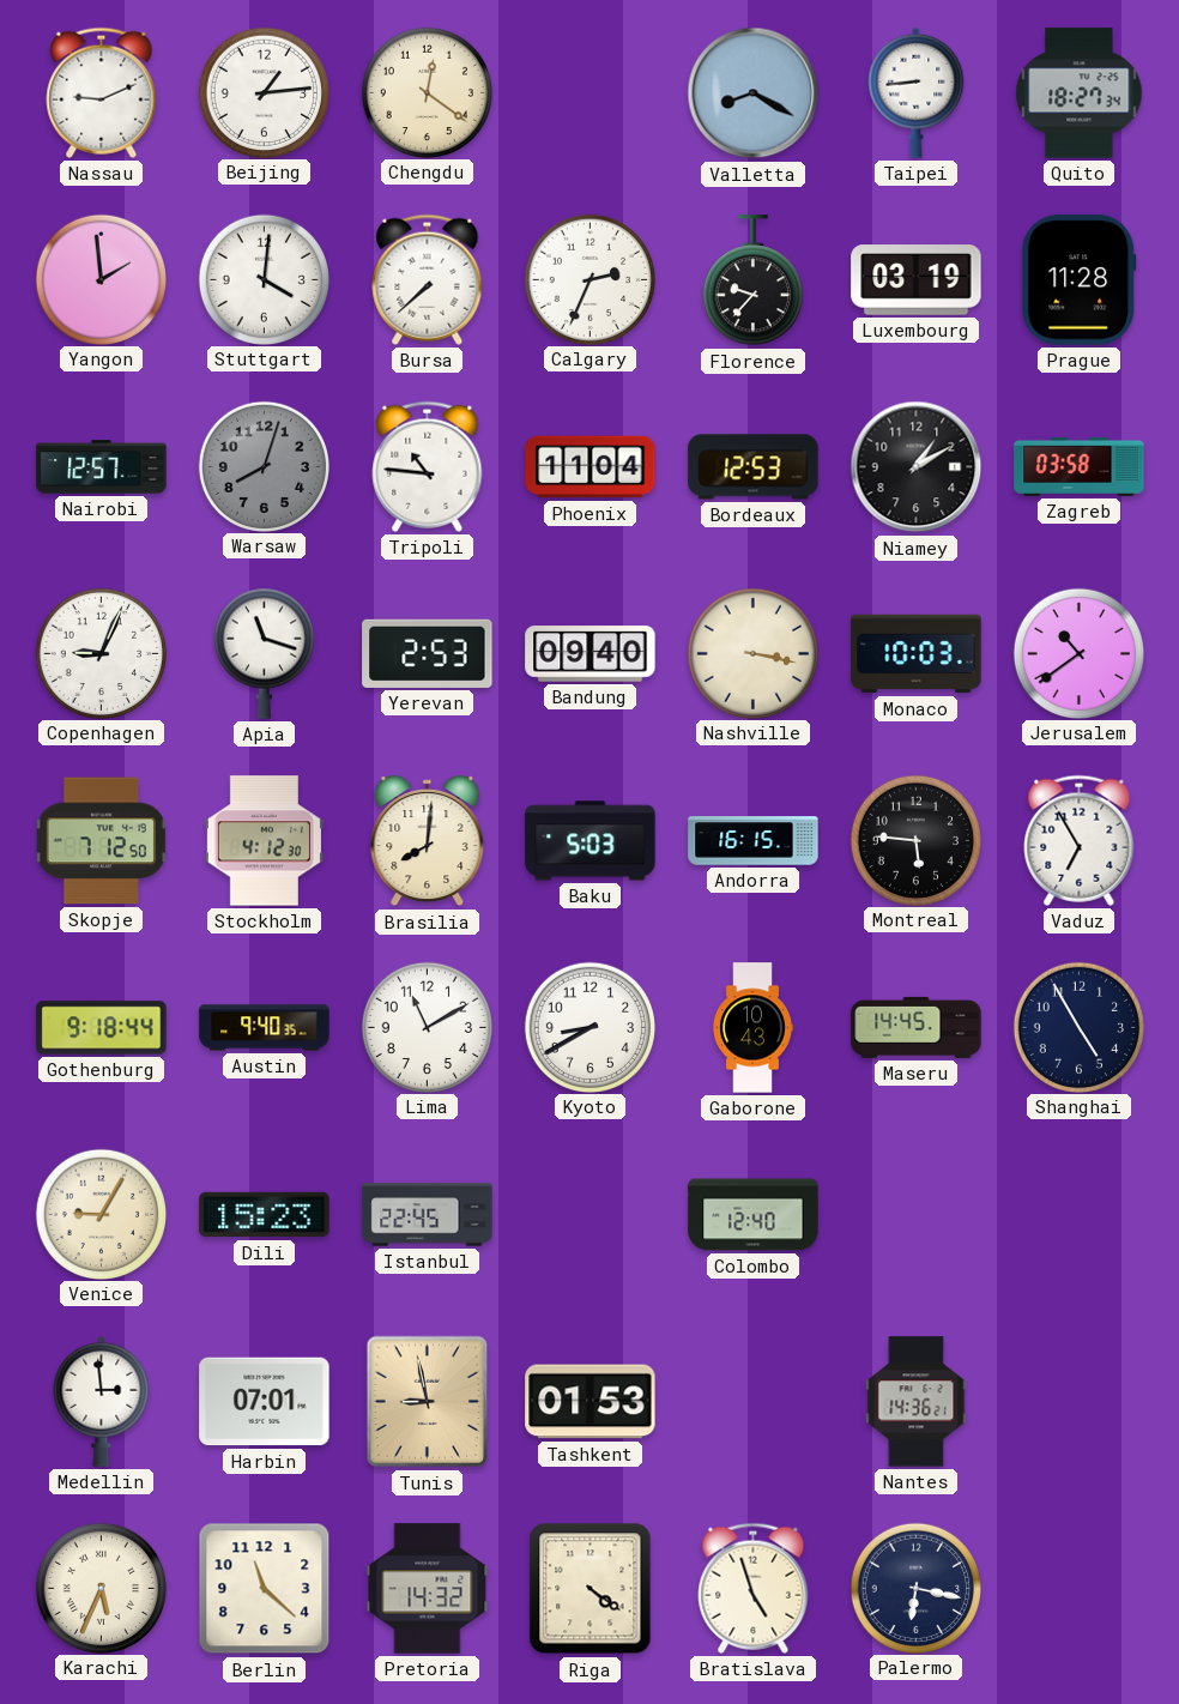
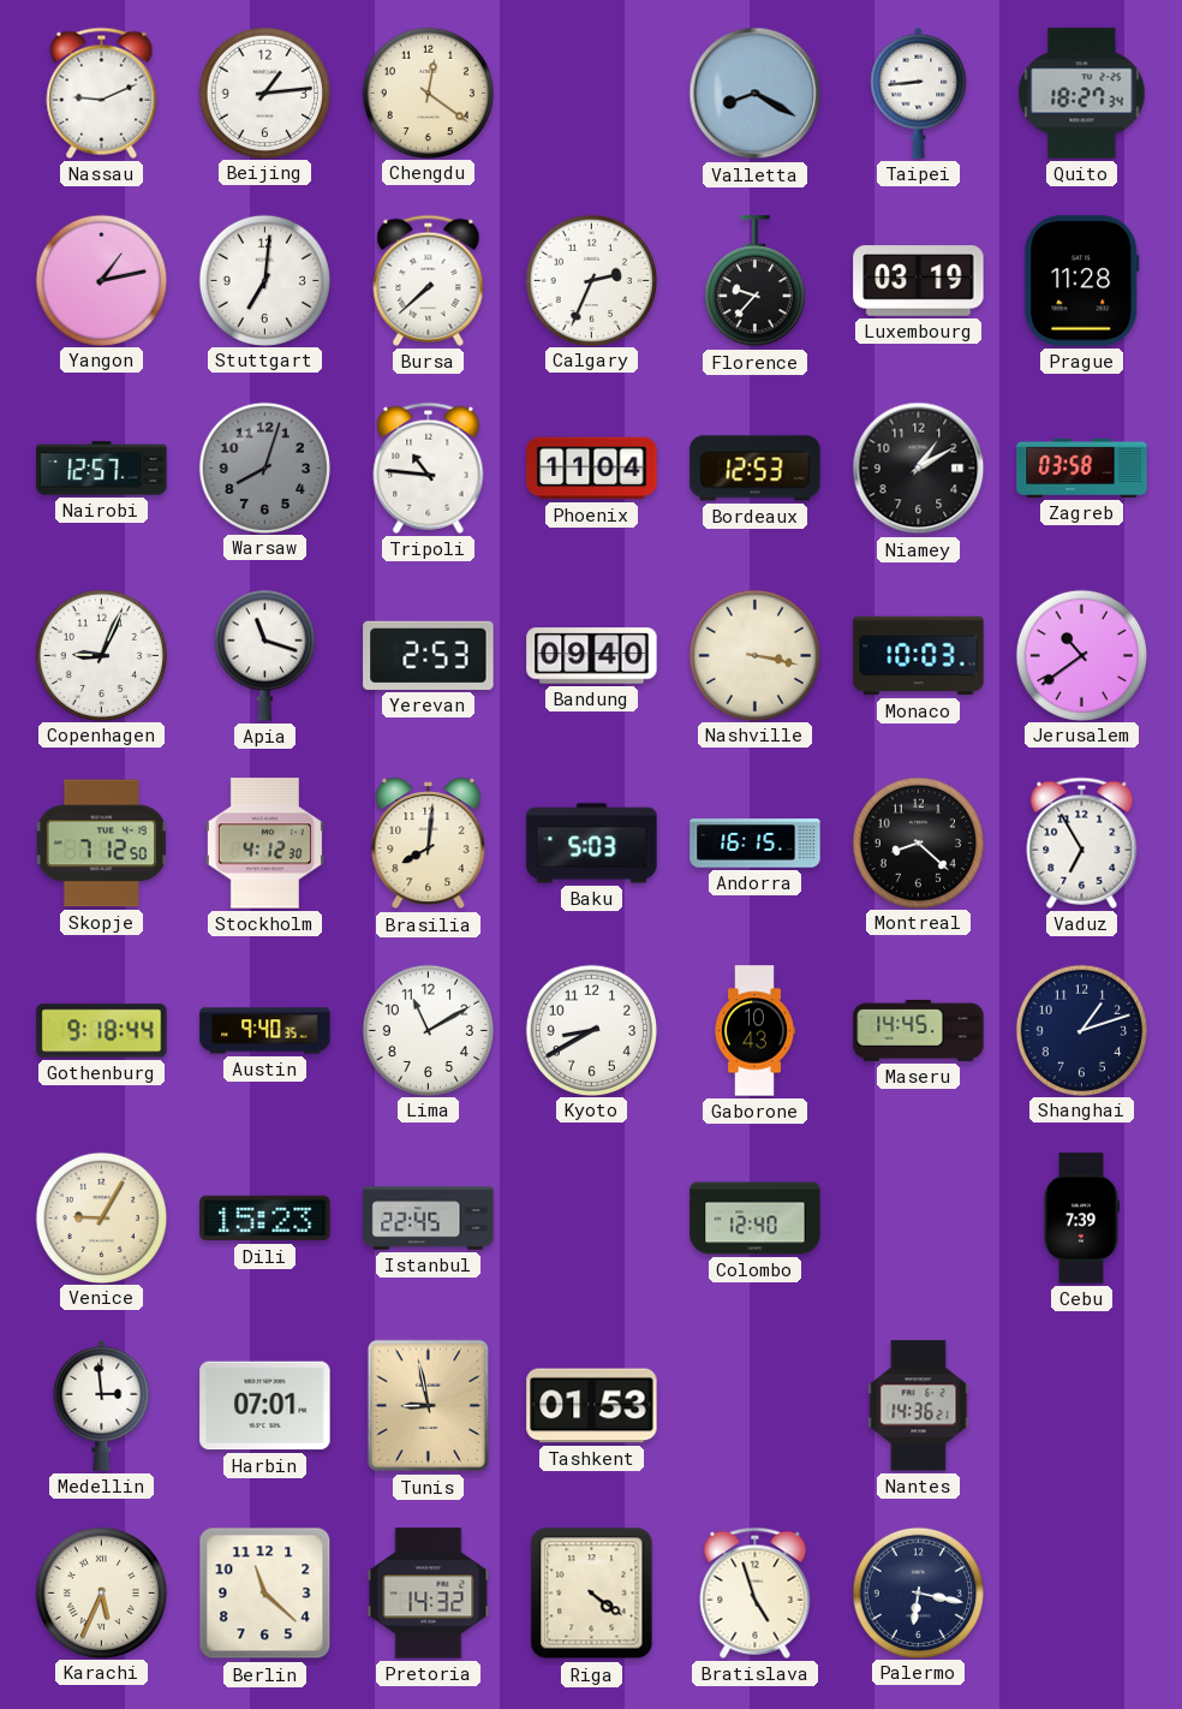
Yangon: 1:59 -> 1:13 (101, 280)
Stuttgart: 4:01 -> 7:01 (264, 280)
Montreal: 5:46 -> 8:22 (918, 842)
Shanghai: 4:55 -> 1:12 (1081, 1030)
Cebu: none -> 7:39 (1081, 1219)
